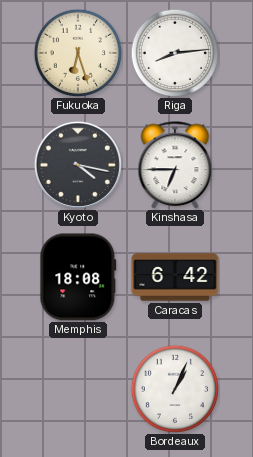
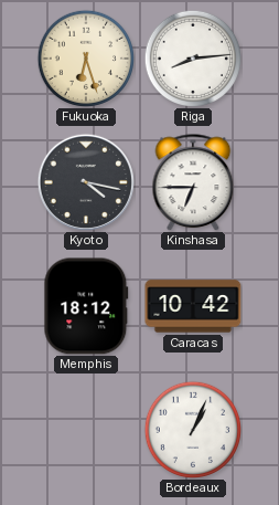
Memphis: 18:08 -> 18:12 (86, 306)
Caracas: 6:42 -> 10:42 (193, 306)
